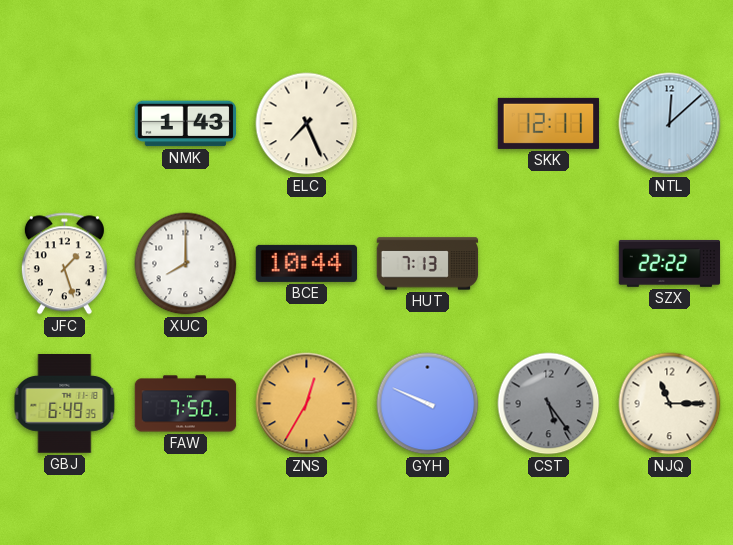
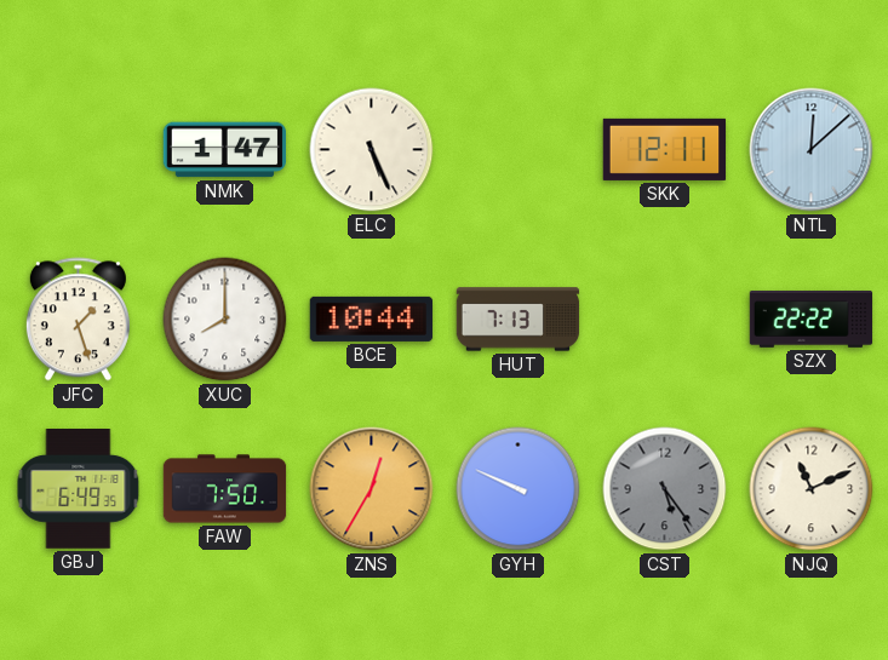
NMK: 1:43 -> 1:47 (225, 150)
ELC: 7:26 -> 5:26 (372, 150)
NJQ: 11:15 -> 11:11 (812, 489)
